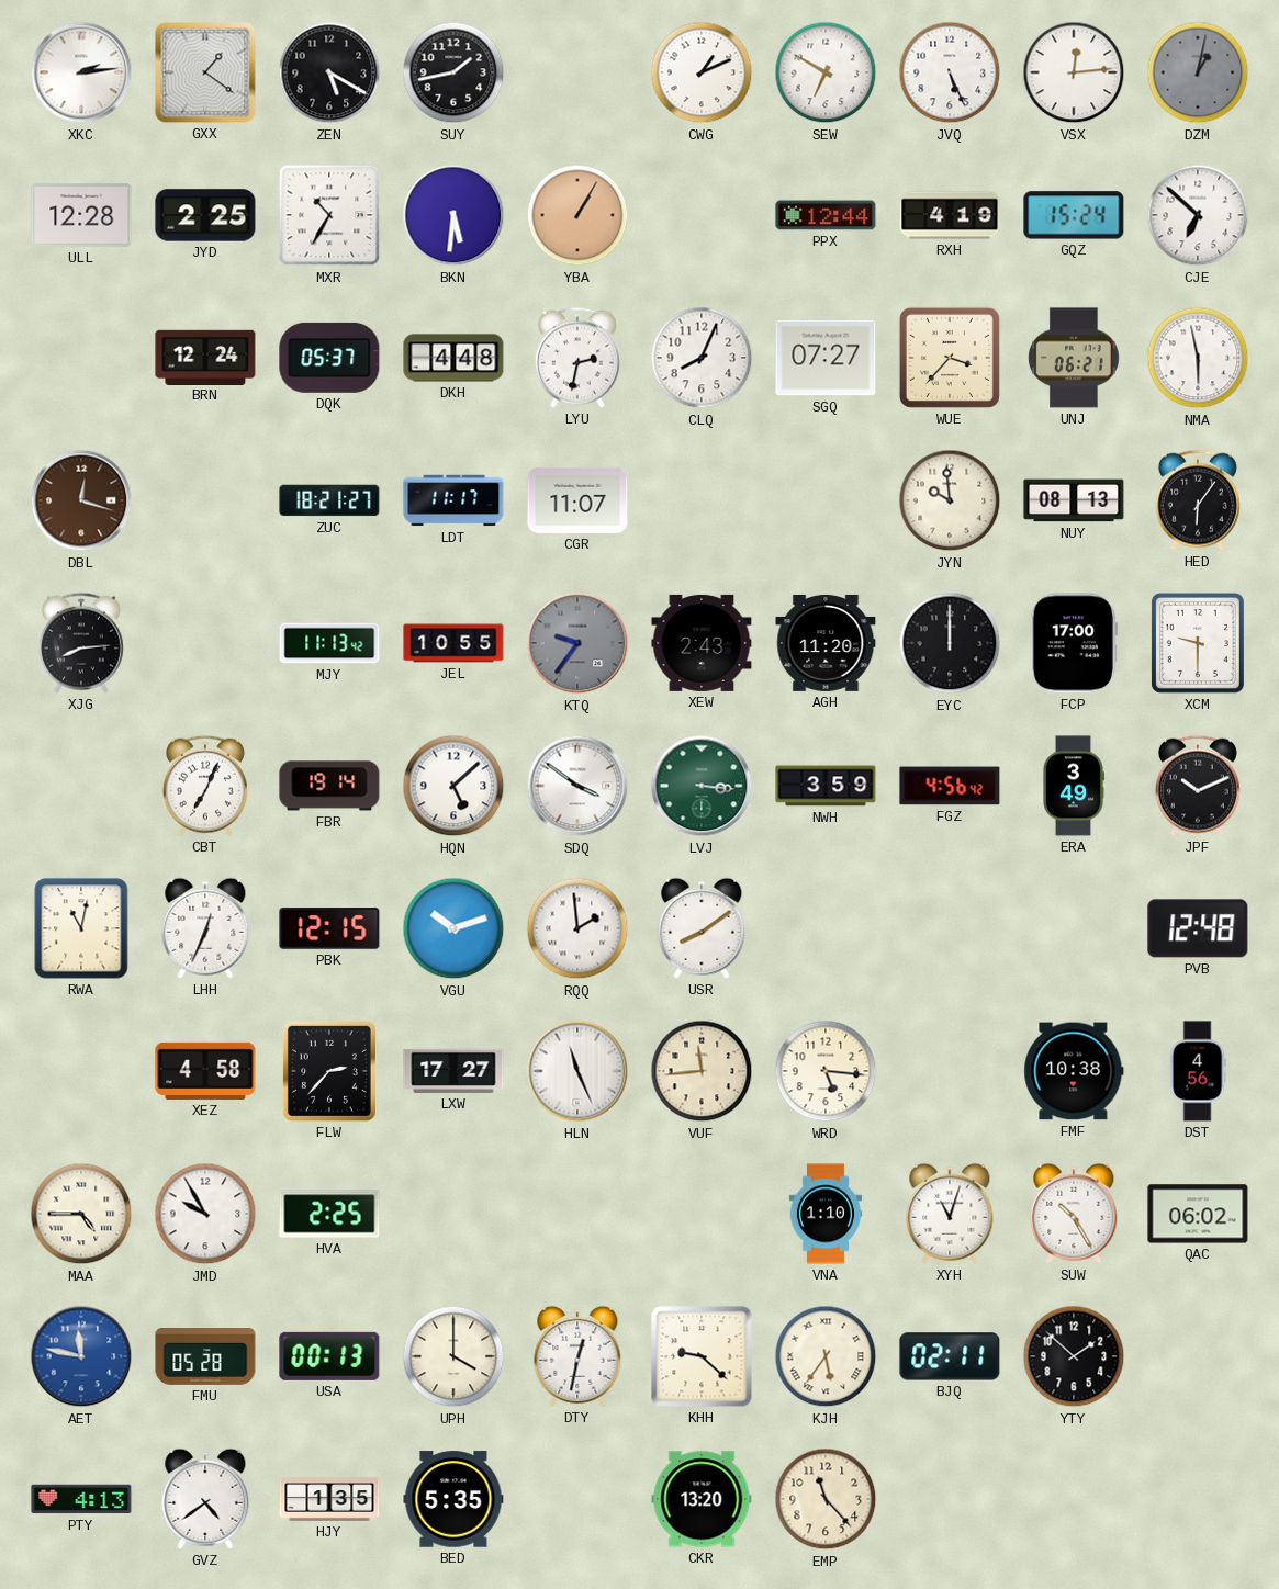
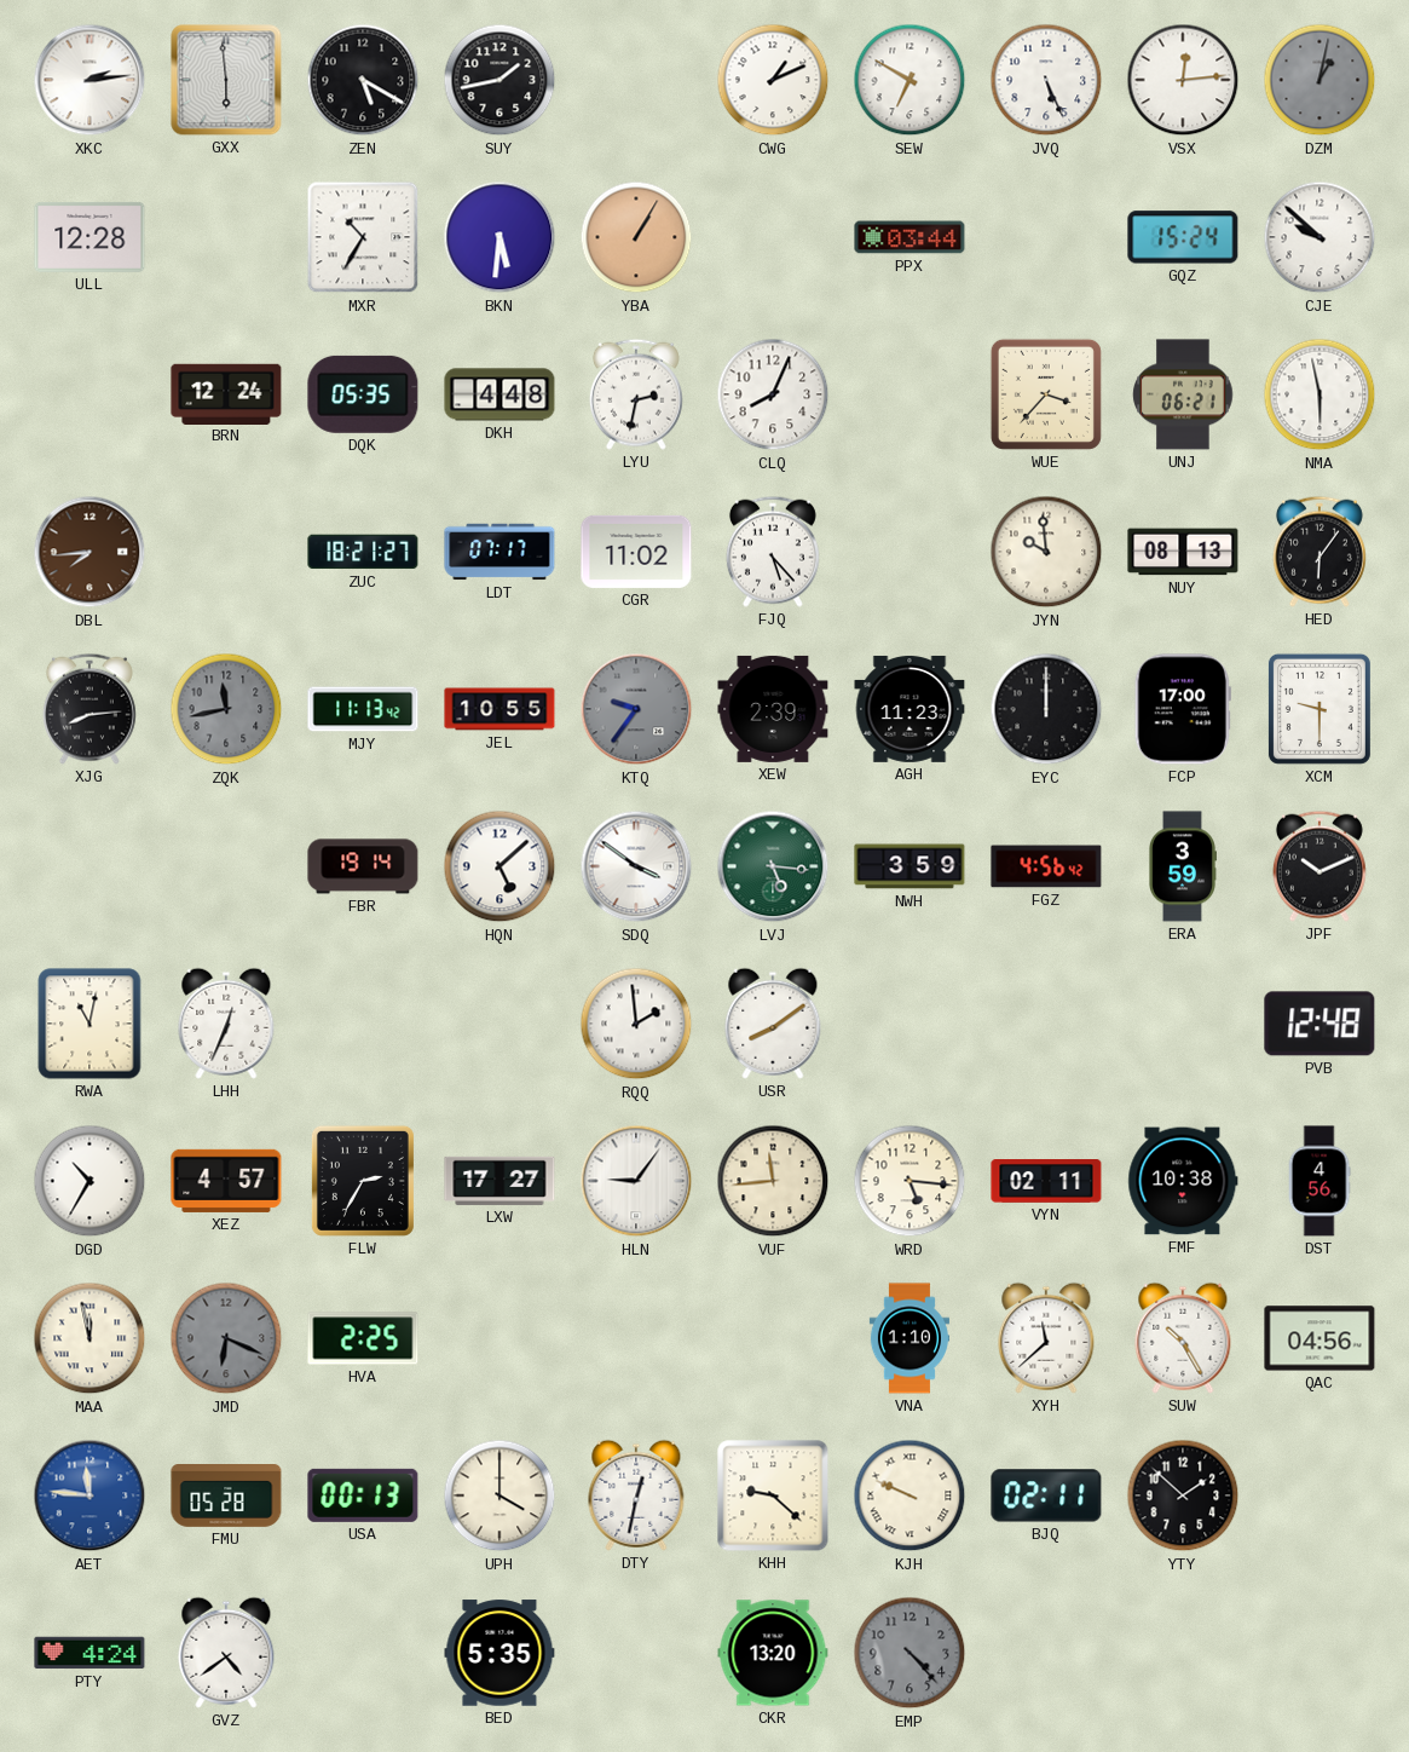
GXX: 1:21 -> 5:59 (226, 80)
JYD: 2:25 -> none (205, 215)
PPX: 12:44 -> 03:44 (910, 237)
RXH: 4:19 -> none (950, 215)
CJE: 6:52 -> 9:52 (1320, 237)
DQK: 05:37 -> 05:35 (363, 394)
SGQ: 07:27 -> none (826, 358)
DBL: 12:18 -> 7:44 (89, 552)
LDT: 11:17 -> 07:17 (499, 552)
CGR: 11:07 -> 11:02 (636, 552)
FJQ: none -> 5:23 (773, 552)
ZQK: none -> 11:43 (226, 709)
XEW: 2:43 -> 2:39 (773, 709)
AGH: 11:20 -> 11:23 (910, 709)
CBT: 7:04 -> none (205, 786)
LVJ: 3:16 -> 5:16 (773, 866)
ERA: 3:49 -> 3:59 (1183, 866)
PBK: 12:15 -> none (329, 928)
VGU: 10:12 -> none (453, 928)
DGD: none -> 10:35 (89, 1181)
XEZ: 4:58 -> 4:57 (226, 1181)
FLW: 2:37 -> 2:35 (363, 1181)
HLN: 11:26 -> 9:06 (636, 1181)
VYN: none -> 02:11 (1046, 1181)
MAA: 4:45 -> 11:58 (89, 1338)
JMD: 9:55 -> 6:19 (226, 1338)
JMD dial: white -> grey (226, 1338)
XYH: 11:03 -> 11:38 (1046, 1338)
QAC: 06:02 -> 04:56 (1320, 1338)
AET: 11:47 -> 11:46 (89, 1495)
KJH: 5:36 -> 9:49 (910, 1495)
PTY: 4:13 -> 4:24 (89, 1653)
HJY: 1:35 -> none (329, 1499)
EMP: 11:23 -> 4:23 (910, 1653)
EMP dial: cream -> grey (910, 1653)
